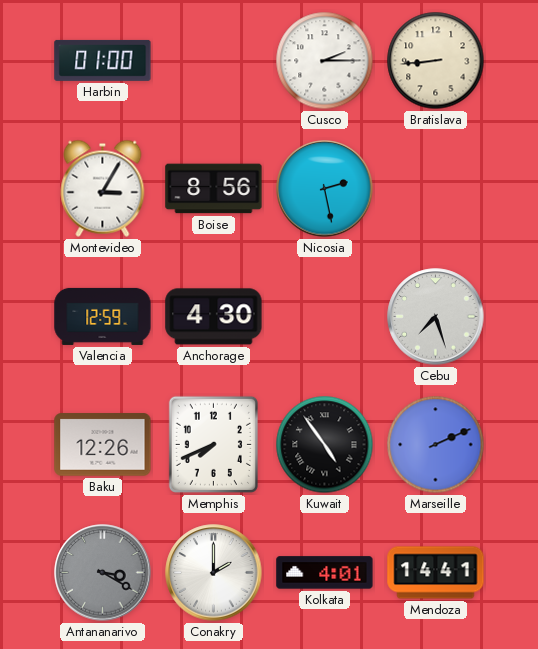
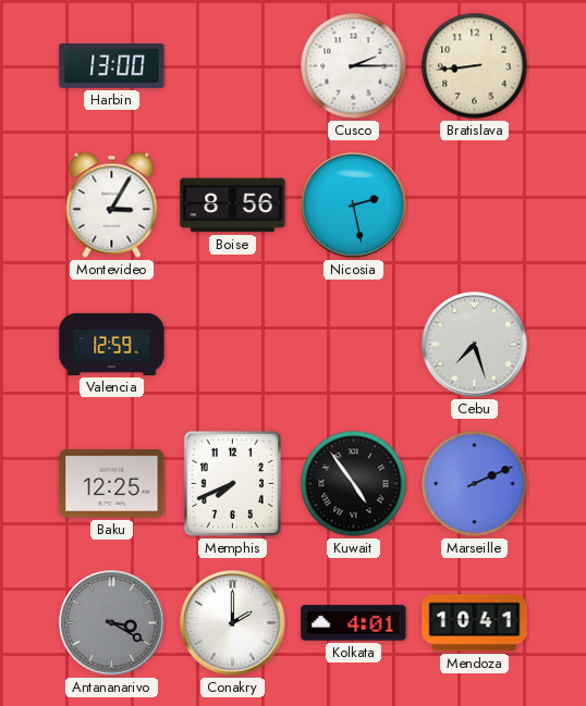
Harbin: 01:00 -> 13:00 (112, 65)
Anchorage: 4:30 -> none (214, 317)
Baku: 12:26 -> 12:25 (112, 484)
Mendoza: 14:41 -> 10:41 (475, 623)
